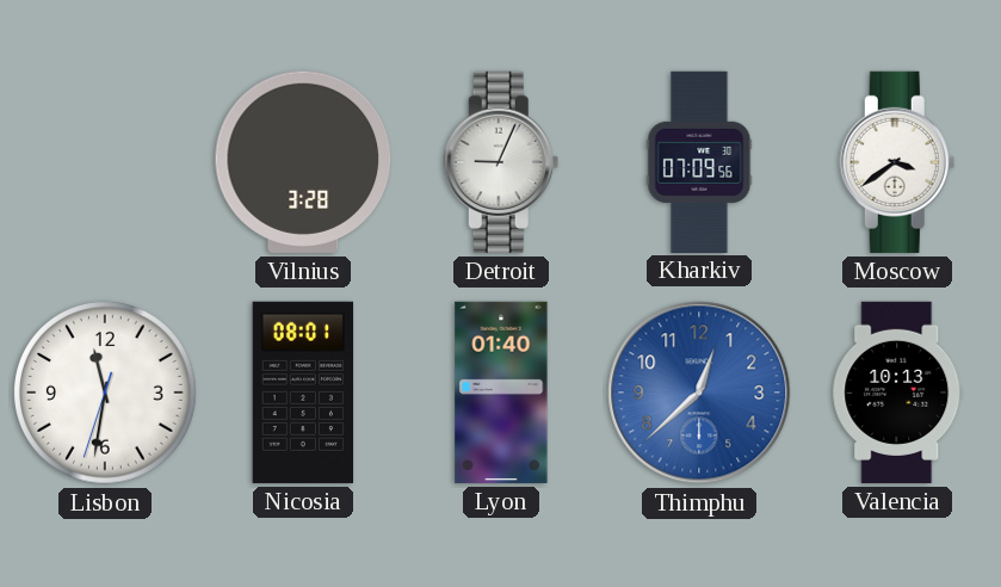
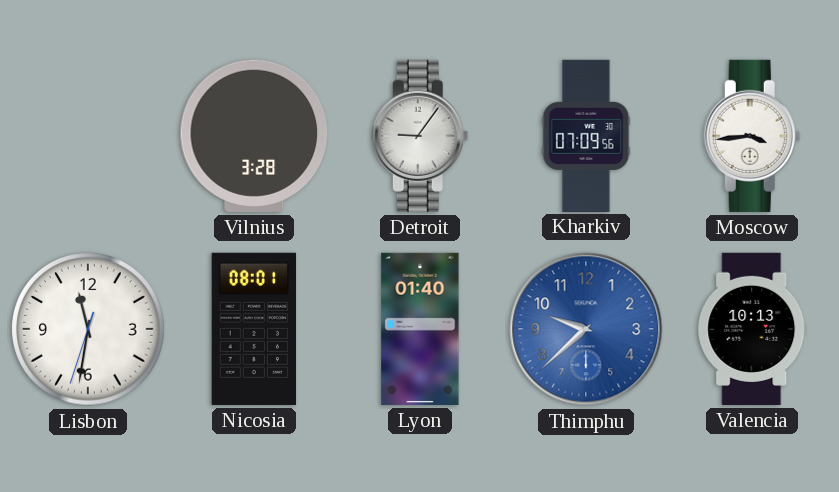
Detroit: 9:04 -> 9:06 (420, 136)
Moscow: 3:39 -> 3:44 (752, 136)
Thimphu: 12:38 -> 9:38 (586, 329)
